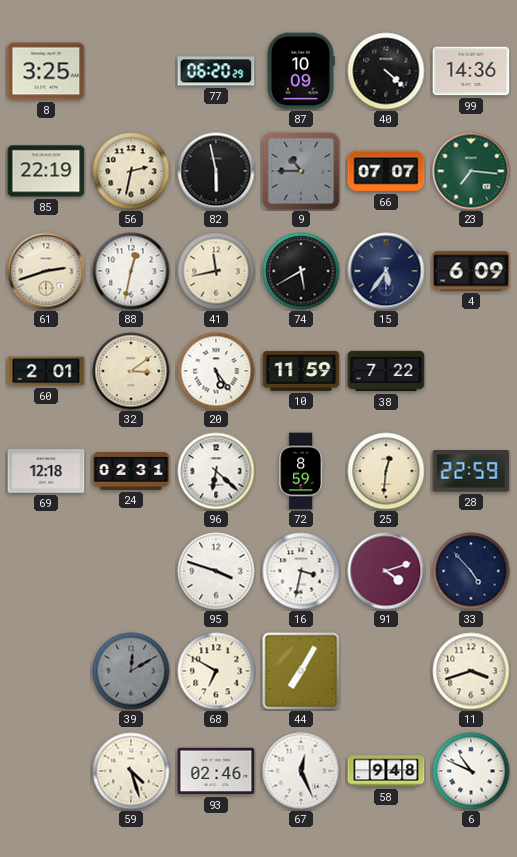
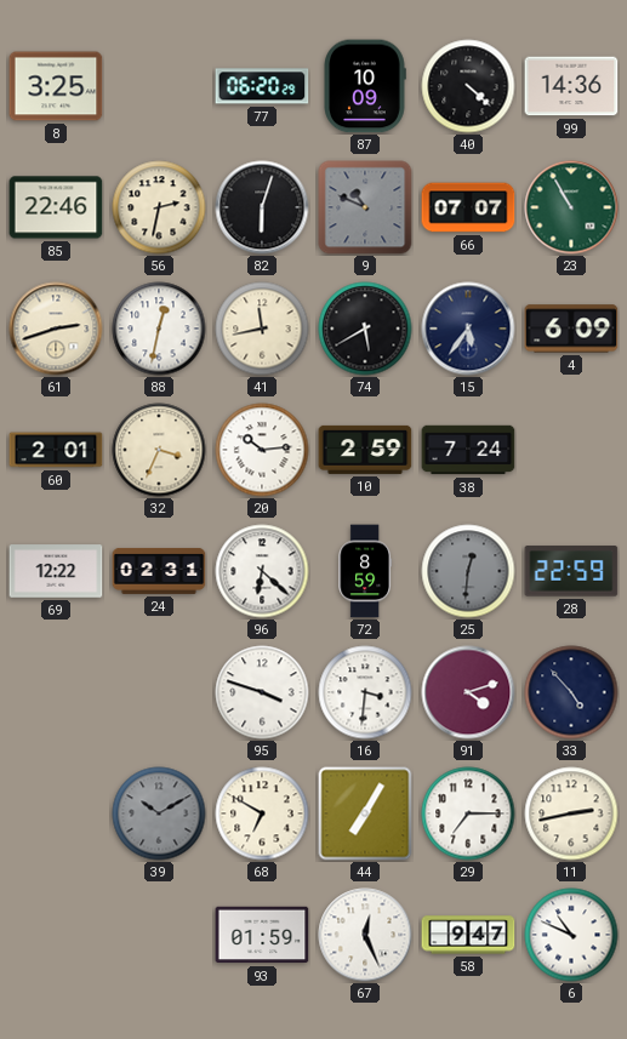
85: 22:19 -> 22:46 (56, 207)
82: 5:58 -> 6:03 (262, 207)
9: 10:45 -> 10:49 (365, 207)
23: 7:16 -> 10:55 (571, 207)
32: 3:09 -> 3:34 (159, 450)
20: 5:24 -> 10:14 (262, 450)
10: 11:59 -> 2:59 (365, 450)
38: 7:22 -> 7:24 (468, 450)
69: 12:18 -> 12:22 (56, 571)
25 dial: cream -> grey (468, 571)
16: 3:32 -> 3:31 (365, 692)
39: 12:10 -> 10:10 (159, 813)
29: none -> 7:15 (468, 813)
11: 3:42 -> 2:43 (571, 813)
59: 4:27 -> none (131, 771)
93: 02:46 -> 01:59 (262, 935)
58: 9:48 -> 9:47 (468, 935)
